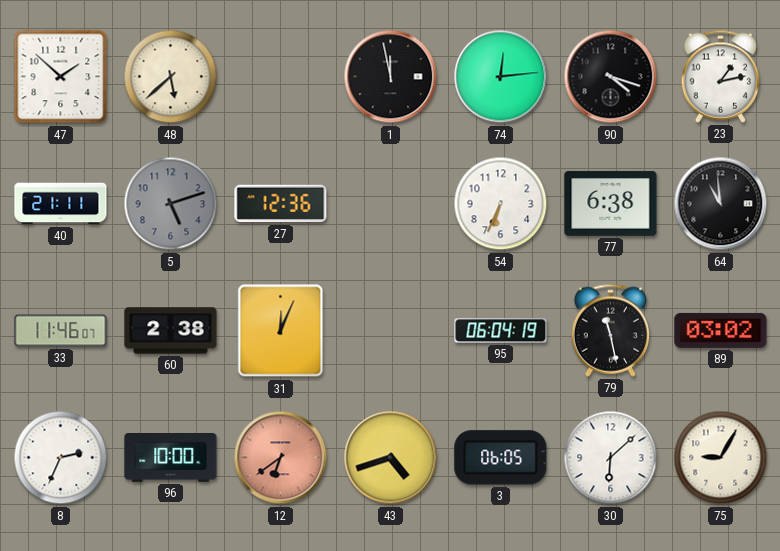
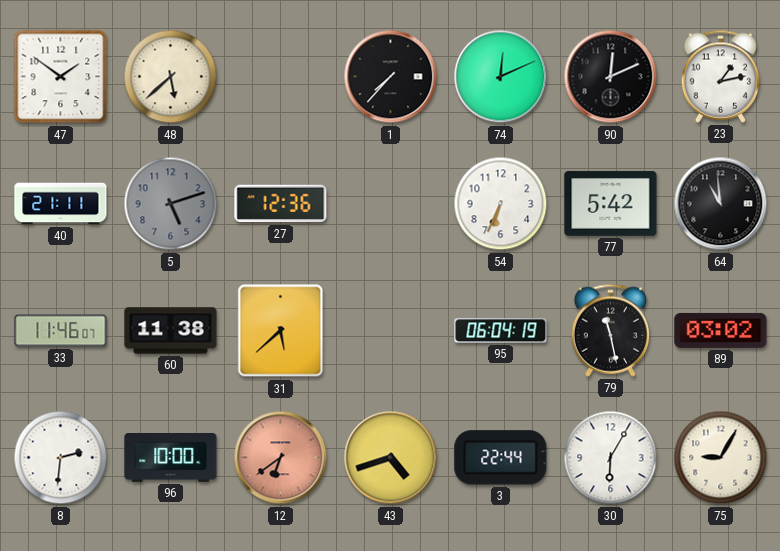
47: 1:52 -> 1:51 (61, 77)
1: 11:58 -> 7:37 (391, 77)
74: 12:14 -> 12:11 (501, 77)
90: 4:18 -> 12:11 (611, 77)
77: 6:38 -> 5:42 (611, 204)
60: 2:38 -> 11:38 (171, 331)
31: 12:04 -> 5:38 (281, 331)
8: 2:34 -> 2:31 (61, 458)
3: 06:05 -> 22:44 (501, 458)
30: 6:08 -> 6:05 (611, 458)
